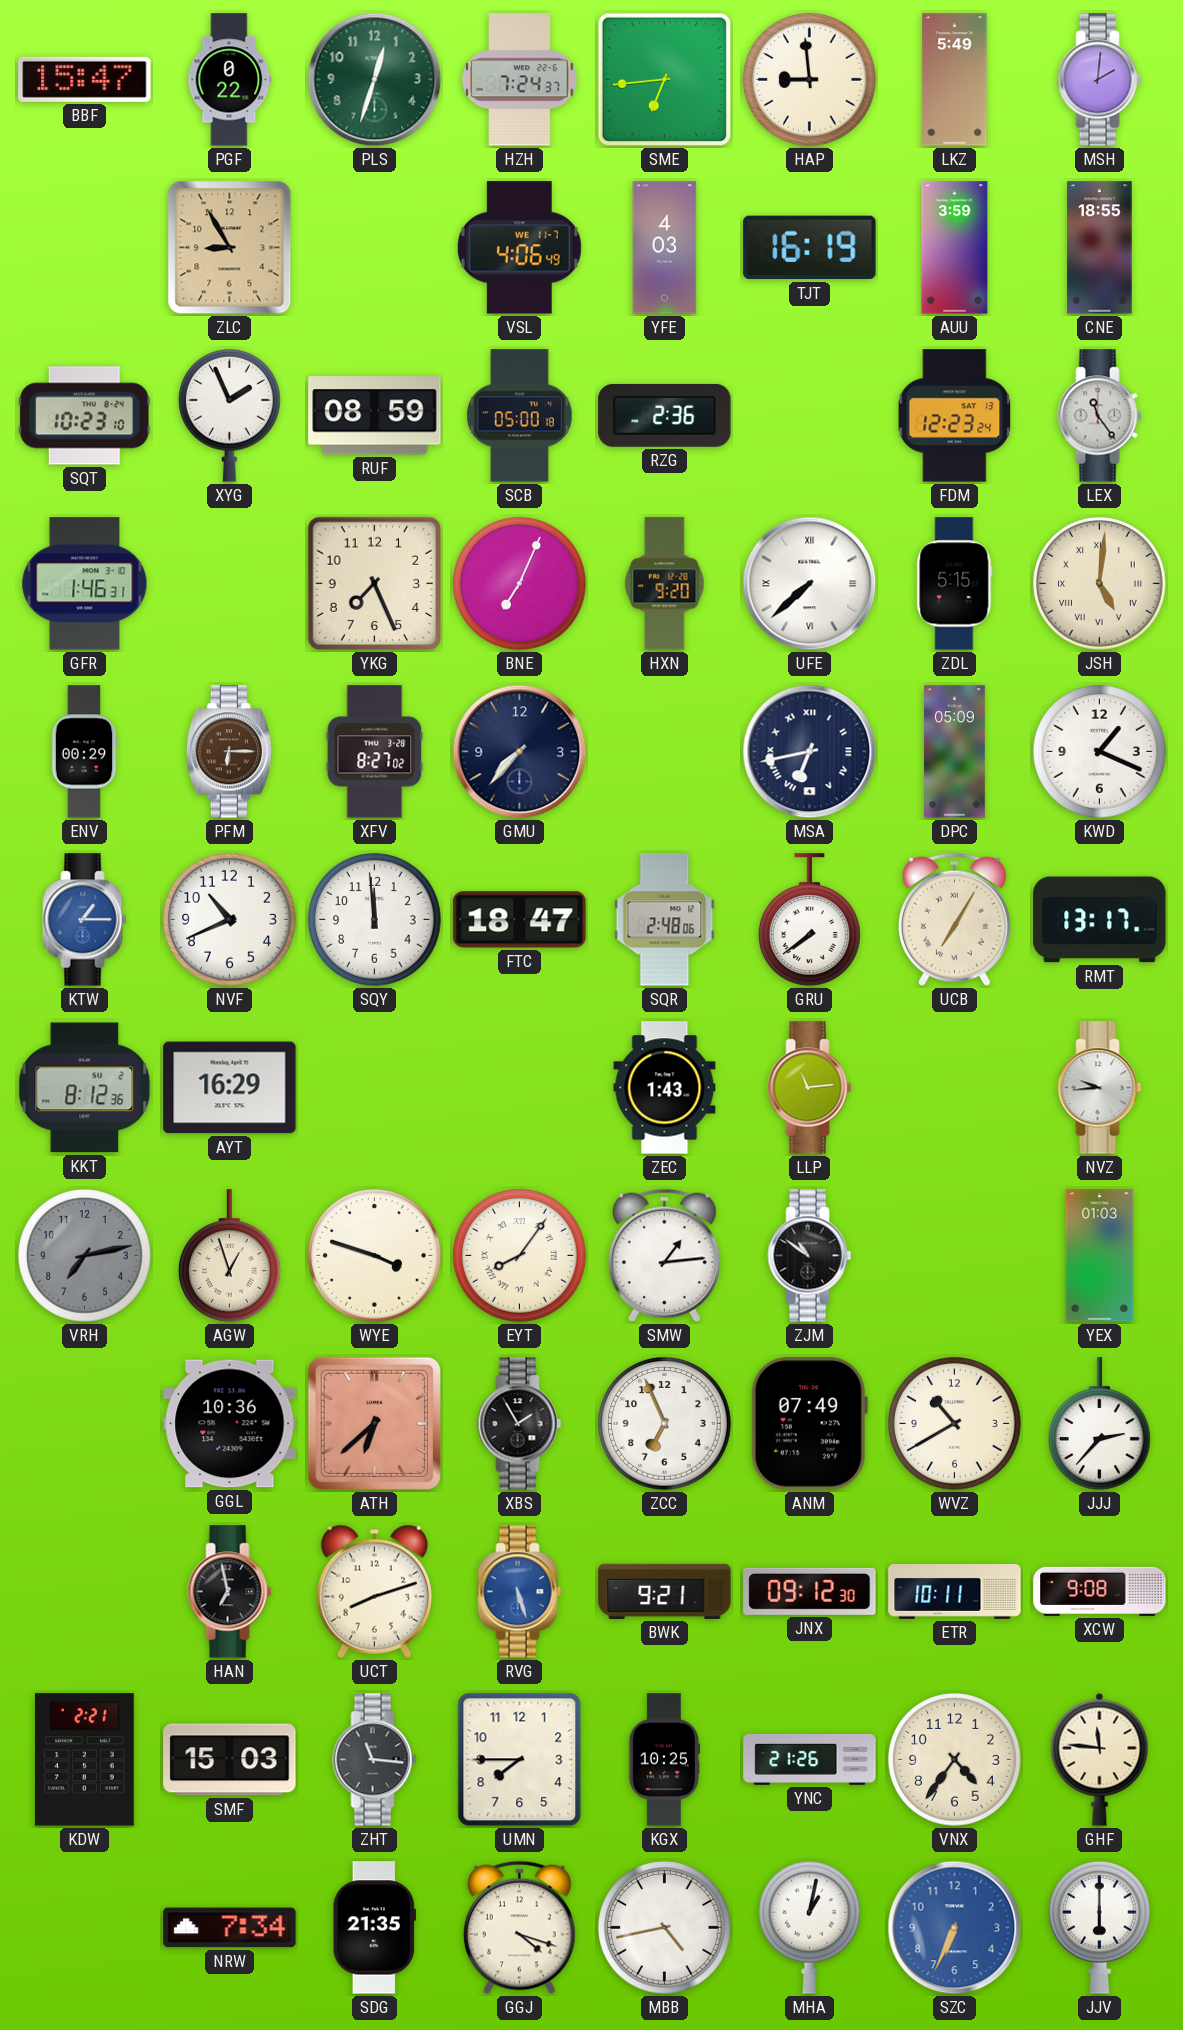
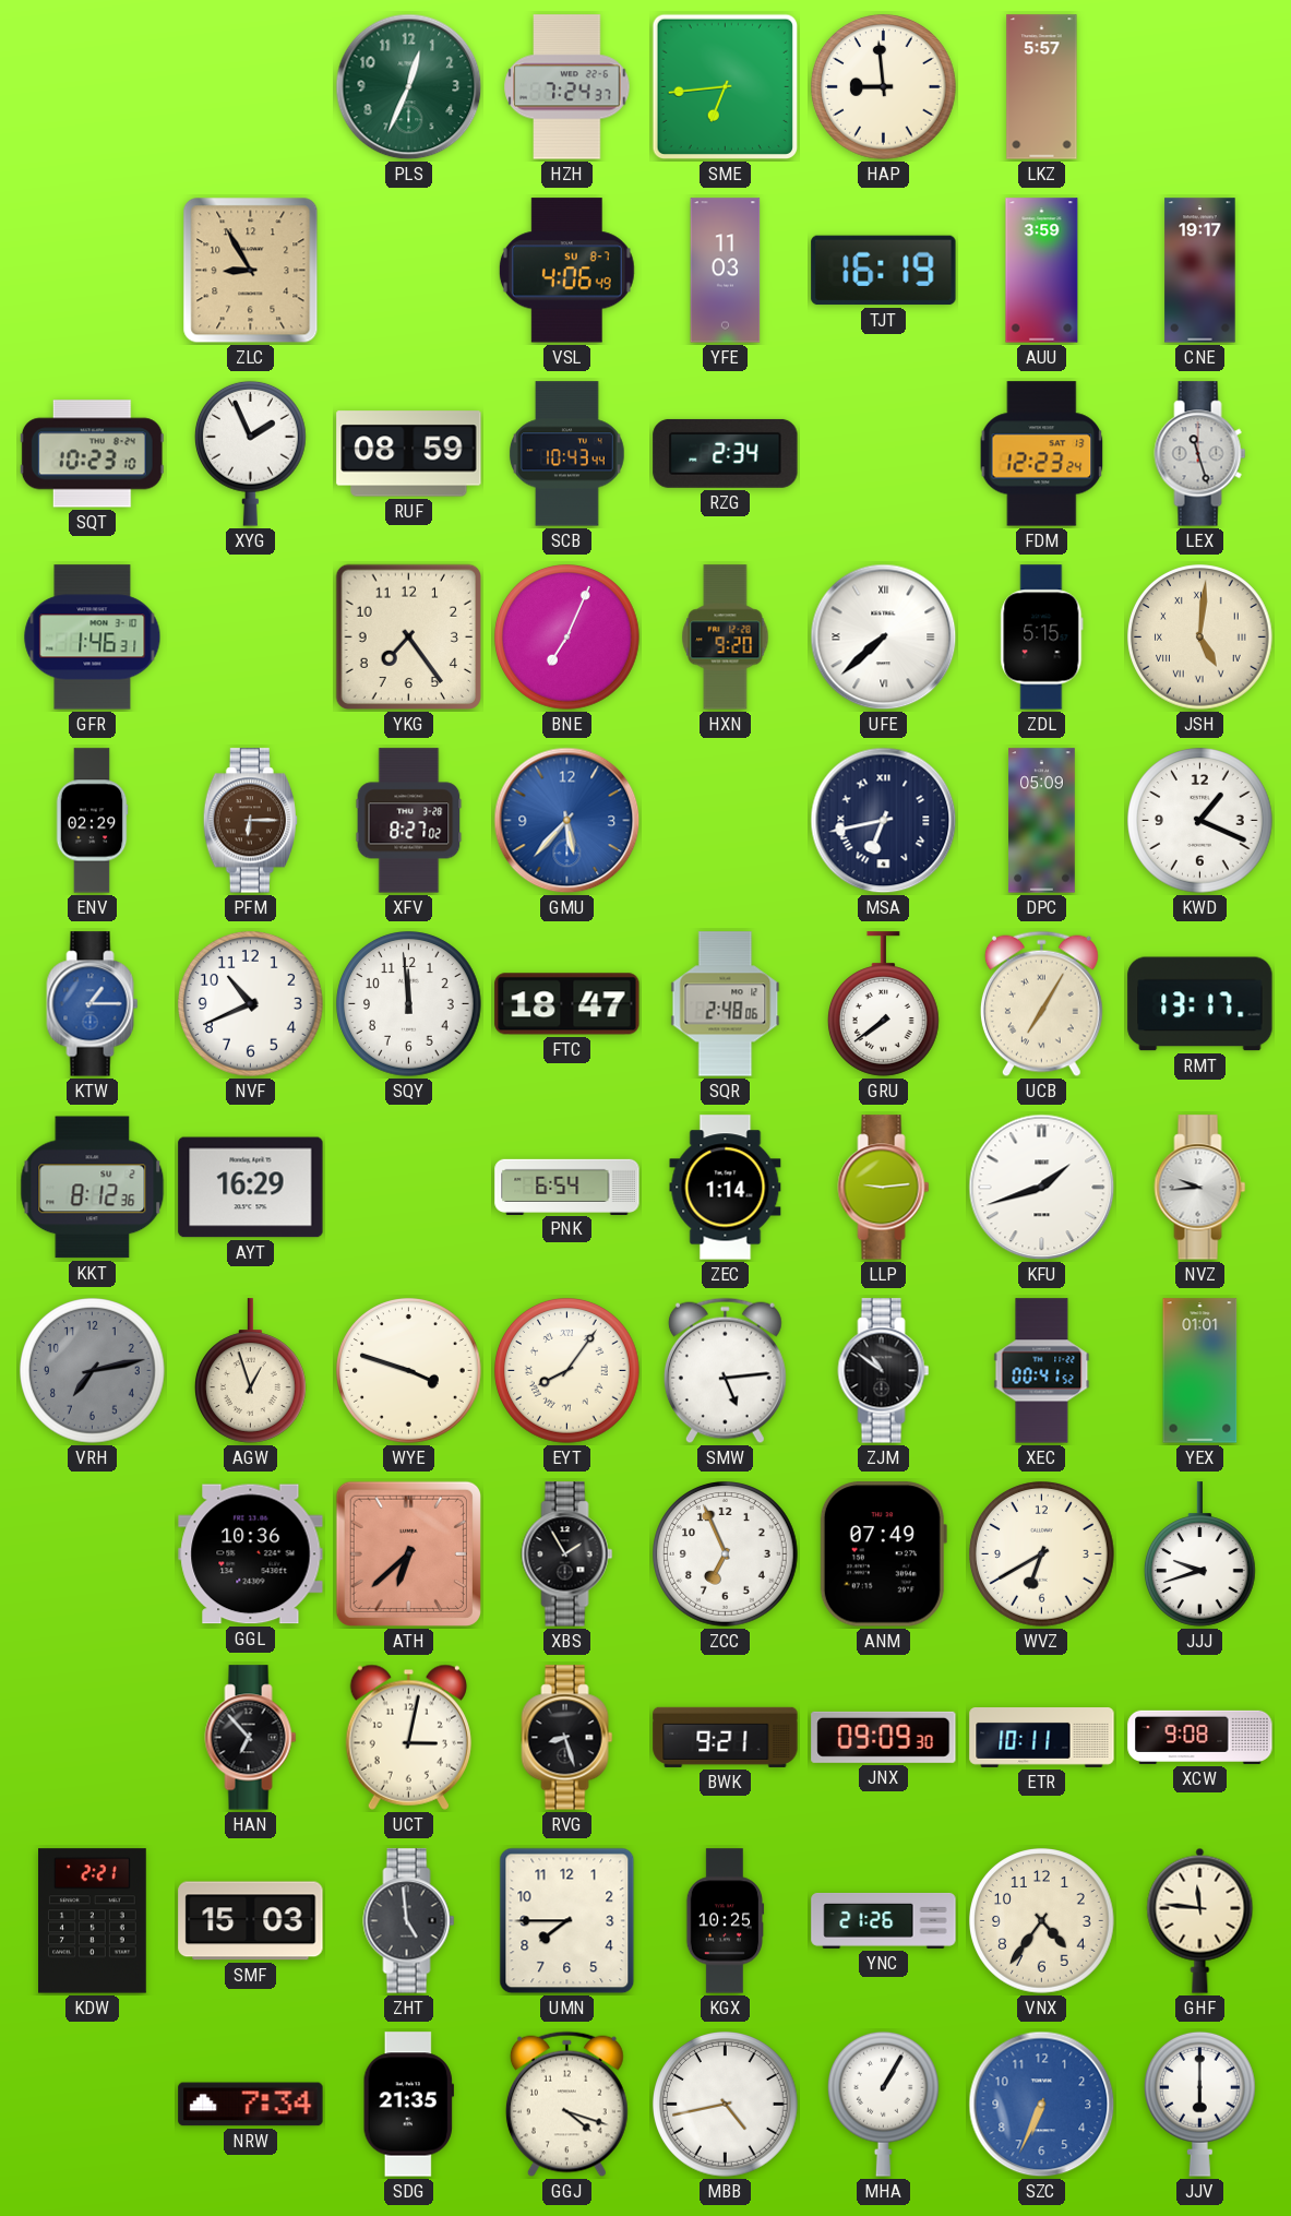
BBF: 15:47 -> none (85, 79)
PGF: 0:22 -> none (230, 80)
PLS: 12:33 -> 12:34 (409, 87)
LKZ: 5:49 -> 5:57 (1042, 87)
MSH: 2:01 -> none (1100, 80)
VSL date: WE 11-7 -> SU 8-7 (566, 271)
YFE: 4:03 -> 11:03 (726, 271)
CNE: 18:55 -> 19:17 (1200, 271)
SCB: 05:00 -> 10:43 (567, 454)
RZG: 2:36 -> 2:34 (726, 453)
LEX: 11:24 -> 11:27 (1200, 454)
YKG: 7:26 -> 7:24 (409, 638)
ENV: 00:29 -> 02:29 (92, 821)
GMU: 7:37 -> 5:37 (567, 821)
GMU dial: navy -> blue (567, 821)
PNK: none -> 6:54 (567, 1187)
ZEC: 1:43 -> 1:14 (726, 1188)
LLP: 11:14 -> 9:14 (884, 1188)
KFU: none -> 1:42 (1042, 1188)
SMW: 1:14 -> 5:14 (725, 1371)
XEC: none -> 00:41 (1042, 1371)
YEX: 01:03 -> 01:01 (1200, 1371)
WVZ: 10:40 -> 6:40 (1042, 1554)
JJJ: 2:37 -> 9:42 (1200, 1554)
HAN: 6:58 -> 6:53 (251, 1738)
UCT: 8:12 -> 3:02 (408, 1737)
RVG: 5:27 -> 8:27 (567, 1738)
RVG dial: blue -> black (567, 1738)
JNX: 09:12 -> 09:09 (884, 1737)
ZHT: 11:16 -> 4:59 (409, 1921)
MHA: 1:02 -> 1:05 (884, 2104)
